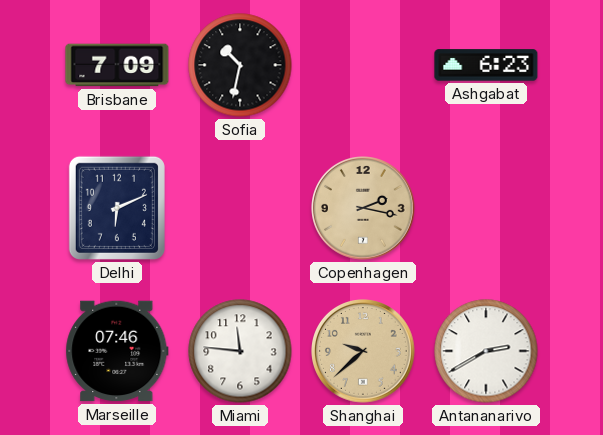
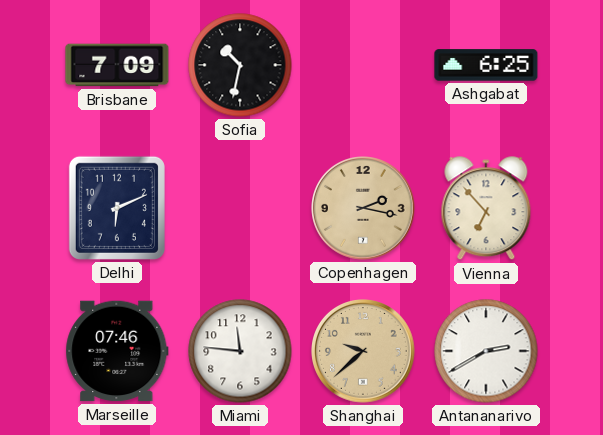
Ashgabat: 6:23 -> 6:25 (486, 65)
Vienna: none -> 6:53 (486, 209)
